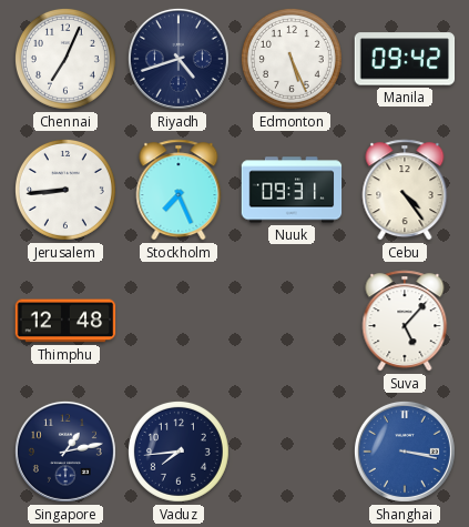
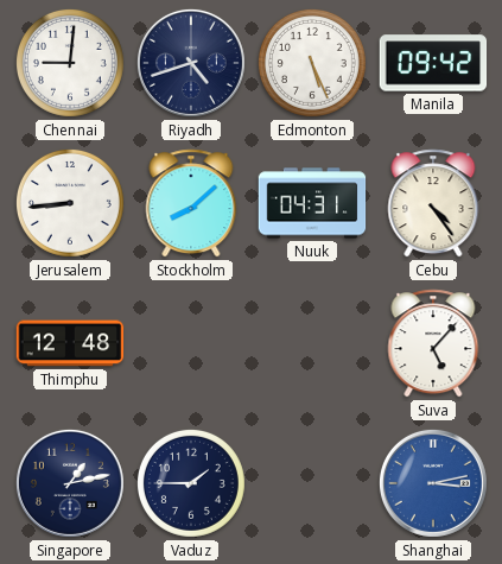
Chennai: 7:04 -> 9:01 (70, 63)
Stockholm: 7:26 -> 8:08 (191, 203)
Nuuk: 09:31 -> 04:31 (312, 203)
Vaduz: 7:44 -> 1:45 (191, 483)
Shanghai: 3:17 -> 3:13 (433, 483)
